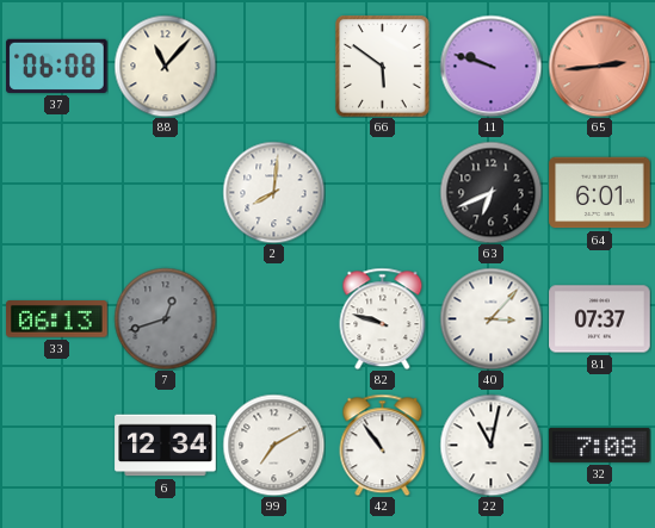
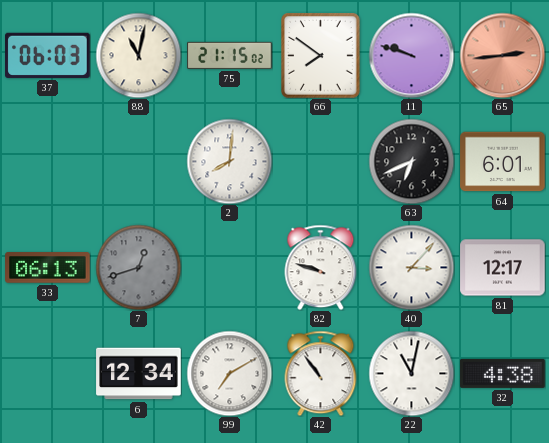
37: 06:08 -> 06:03 (48, 55)
88: 11:07 -> 11:02 (138, 55)
75: none -> 21:15 (230, 55)
66: 5:51 -> 7:51 (321, 56)
81: 07:37 -> 12:17 (503, 268)
32: 7:08 -> 4:38 (503, 373)
